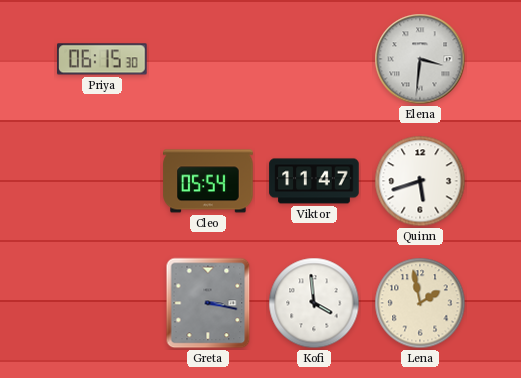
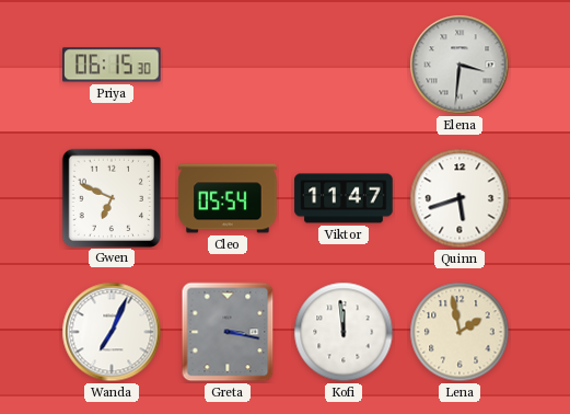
Gwen: none -> 6:49 (110, 197)
Wanda: none -> 7:04 (112, 332)
Kofi: 3:59 -> 11:59 (344, 332)
